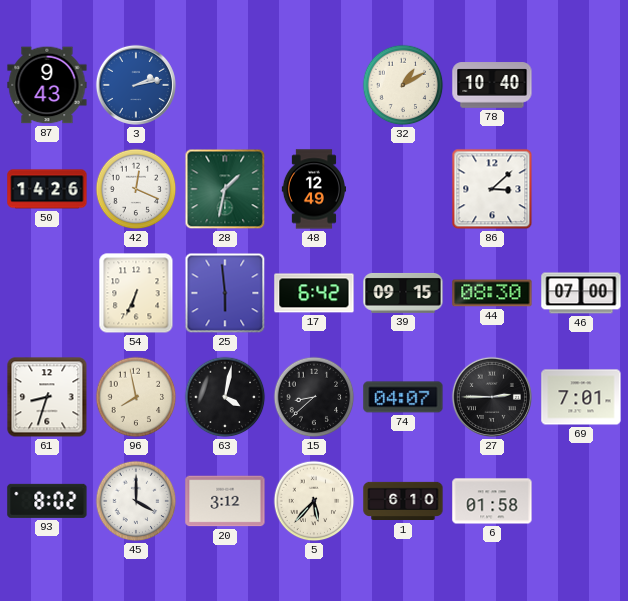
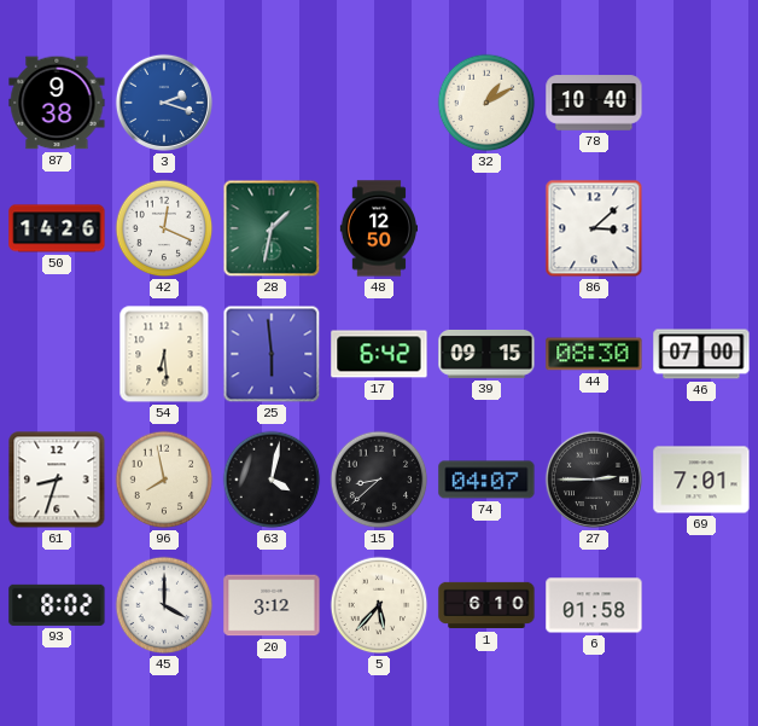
87: 9:43 -> 9:38 (57, 103)
3: 2:13 -> 2:18 (164, 103)
48: 12:49 -> 12:50 (378, 228)
54: 6:34 -> 6:29 (164, 354)
